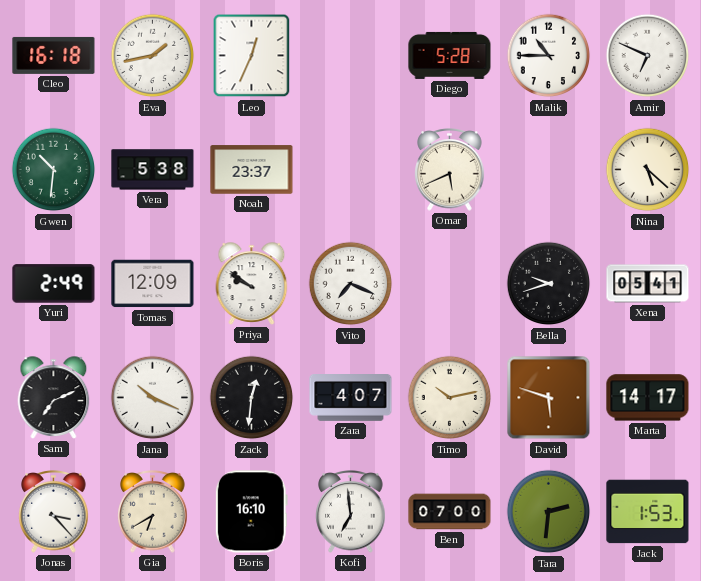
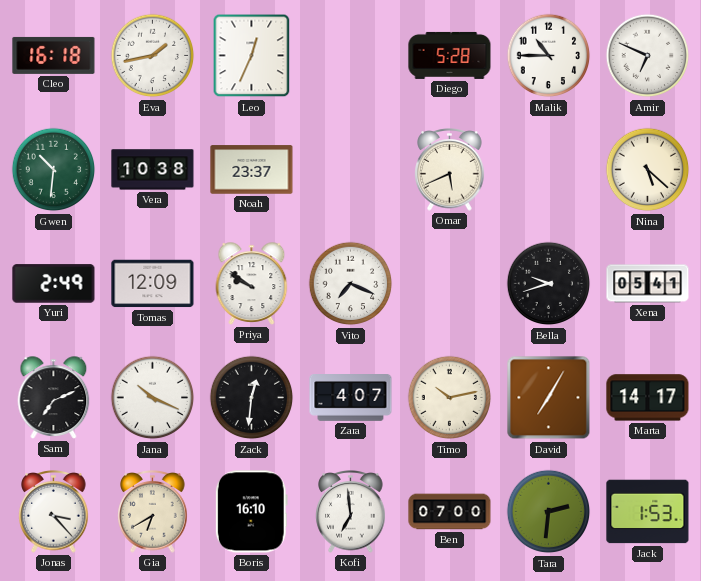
Vera: 5:38 -> 10:38 (153, 170)
David: 5:48 -> 7:05 (549, 398)
